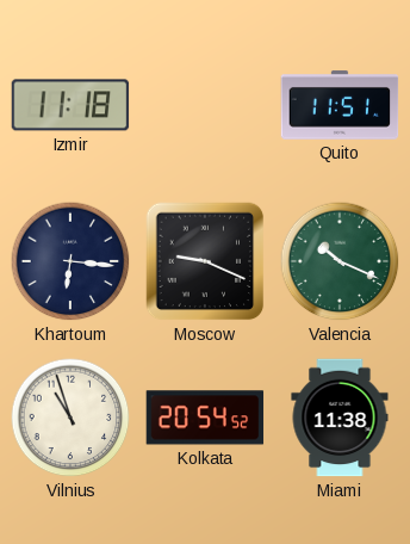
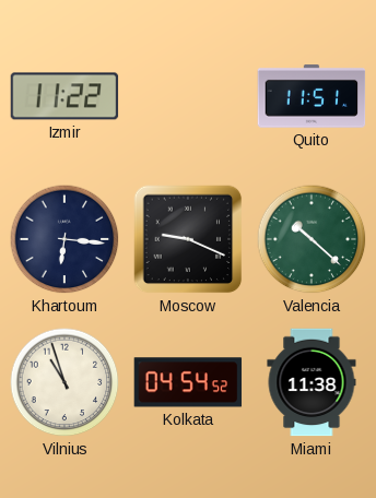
Izmir: 11:18 -> 11:22 (64, 96)
Valencia: 10:19 -> 10:22 (312, 239)
Kolkata: 20:54 -> 04:54 (188, 382)
